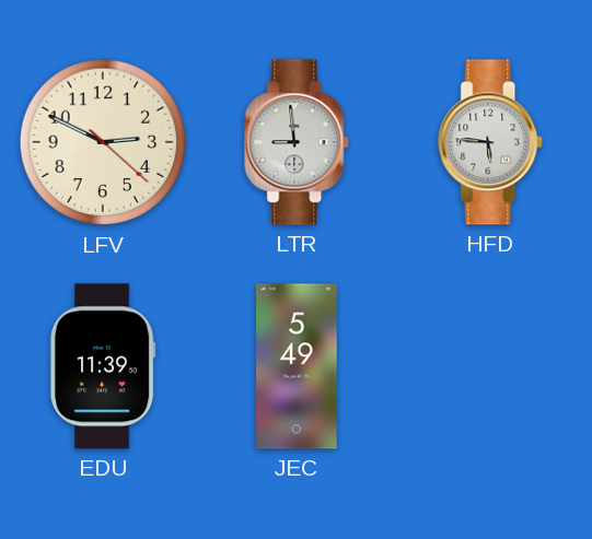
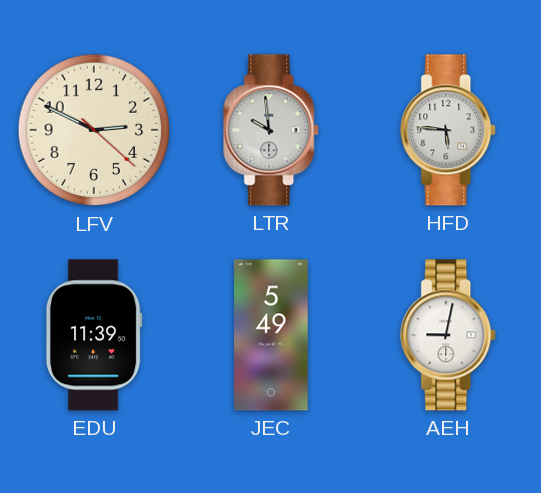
LTR: 8:59 -> 9:59 (272, 130)
AEH: none -> 9:02 (449, 335)
